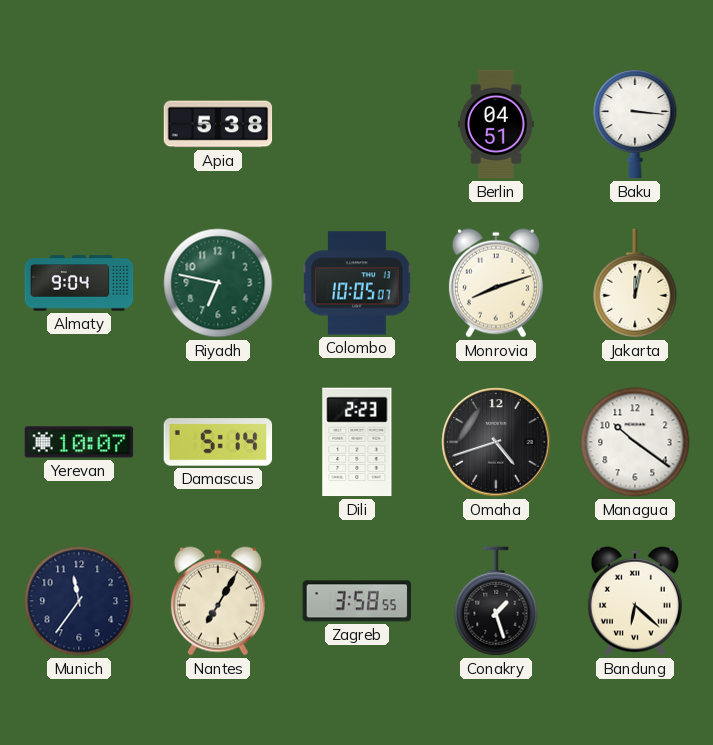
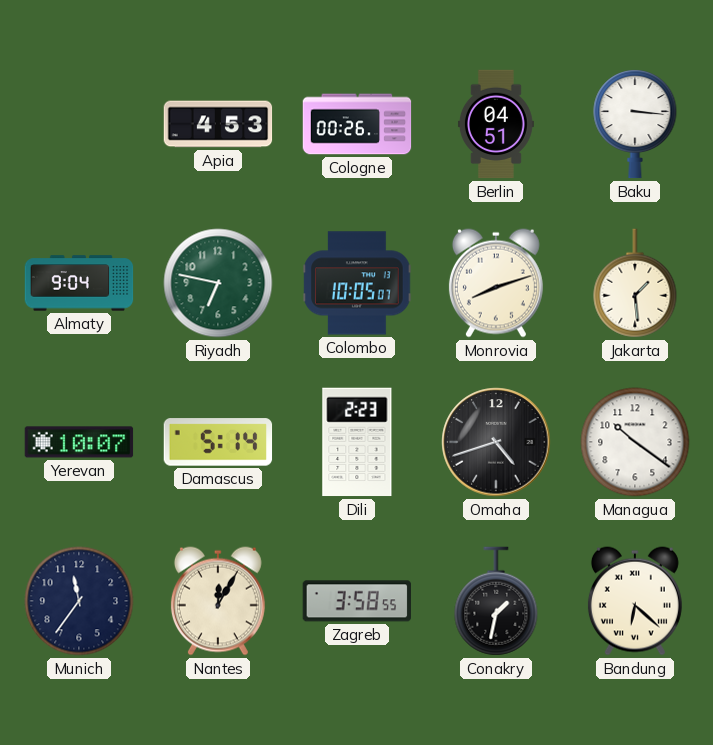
Apia: 5:38 -> 4:53 (218, 124)
Cologne: none -> 00:26 (357, 124)
Jakarta: 12:02 -> 1:29 (635, 283)
Nantes: 7:05 -> 12:05 (218, 601)
Conakry: 1:27 -> 1:32 (496, 601)
